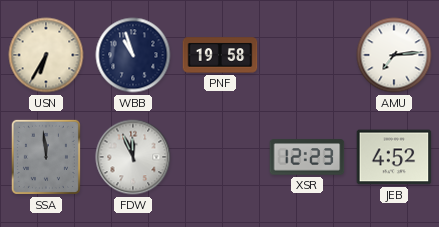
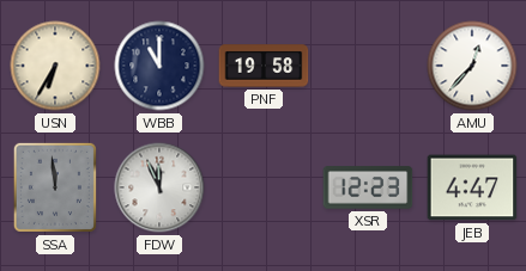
WBB: 10:57 -> 11:00 (159, 66)
AMU: 7:14 -> 12:37 (472, 66)
JEB: 4:52 -> 4:47 (472, 187)
